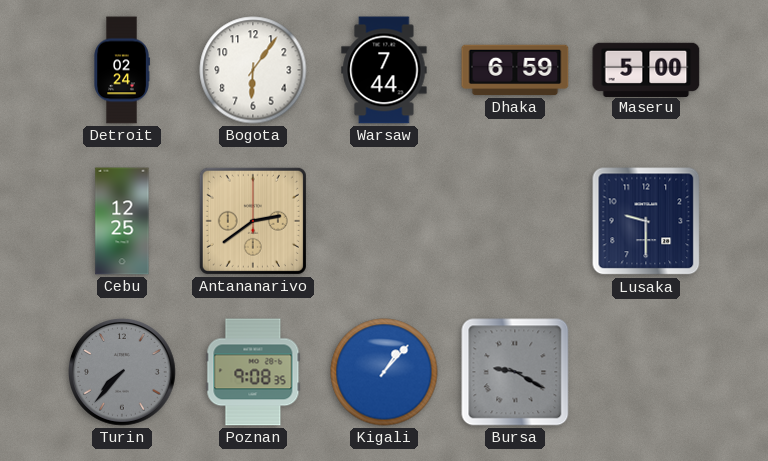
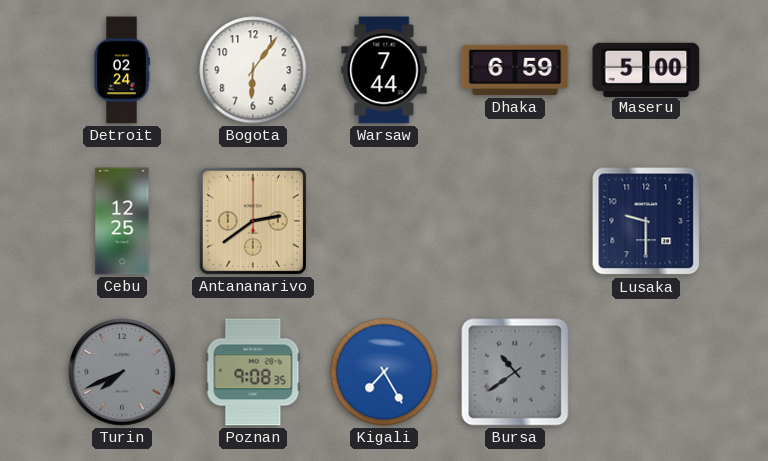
Turin: 7:37 -> 7:41 (123, 373)
Kigali: 1:07 -> 7:25 (384, 372)
Bursa: 9:20 -> 10:39 (515, 372)
